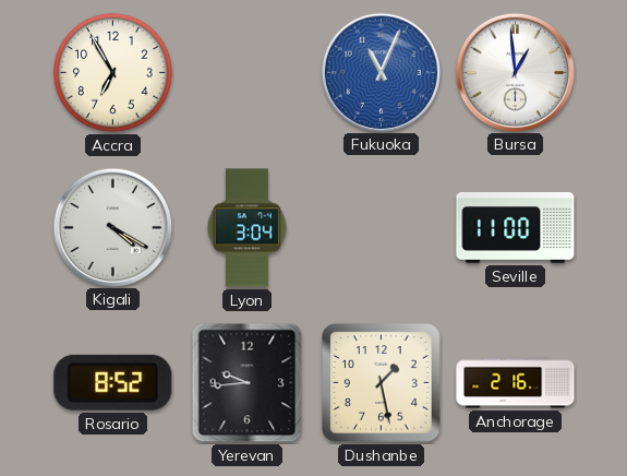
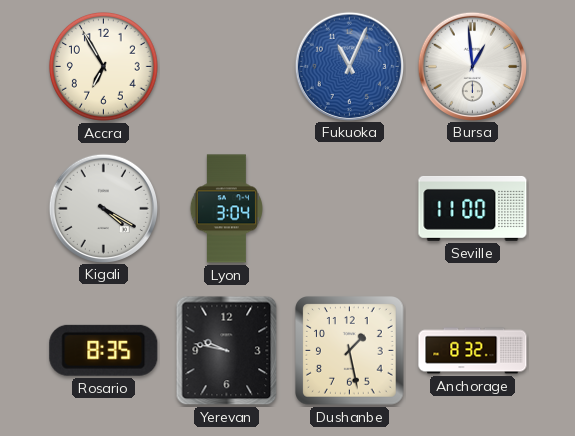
Rosario: 8:52 -> 8:35 (104, 350)
Yerevan: 9:44 -> 9:47 (227, 351)
Anchorage: 2:16 -> 8:32 (473, 351)
